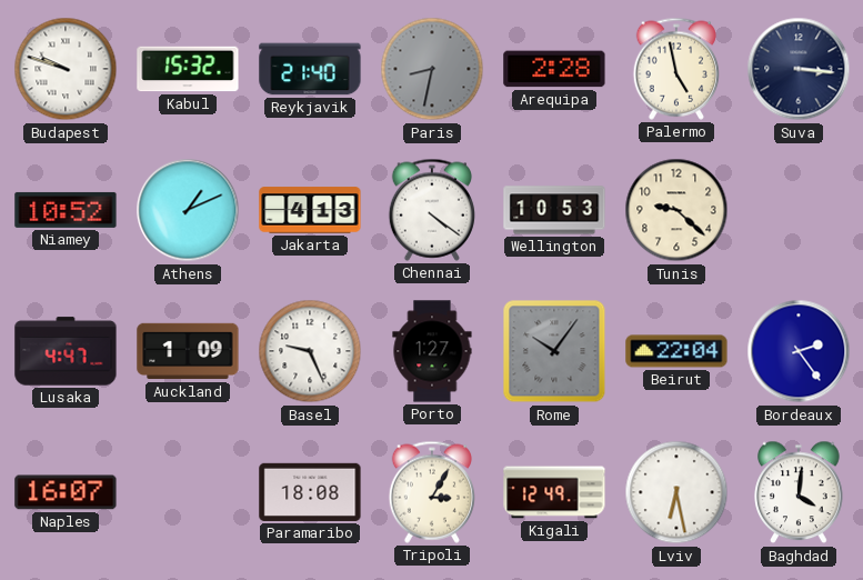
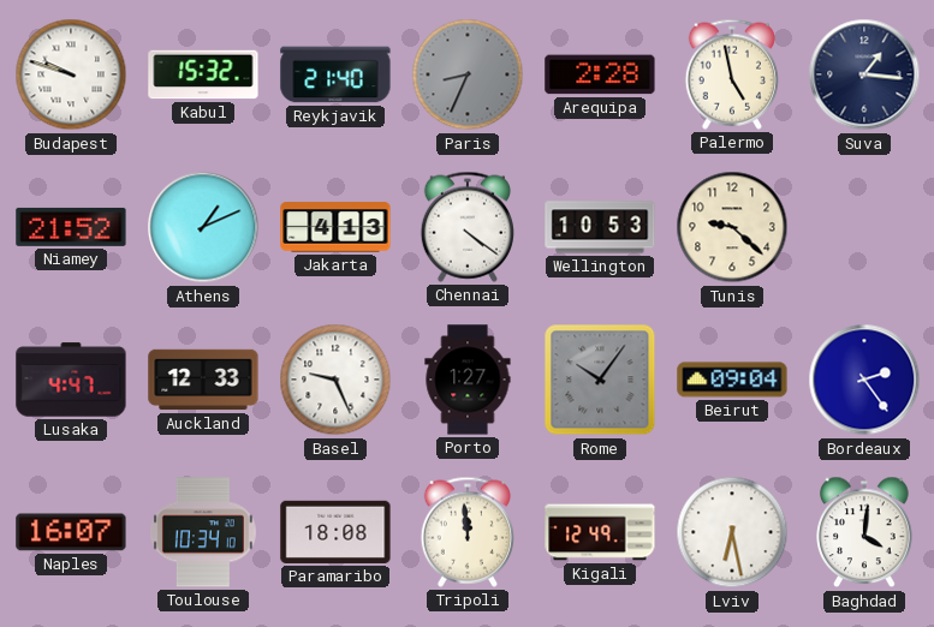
Paris: 8:32 -> 8:34 (468, 74)
Suva: 3:16 -> 1:16 (864, 74)
Niamey: 10:52 -> 21:52 (71, 227)
Auckland: 1:09 -> 12:33 (203, 380)
Beirut: 22:04 -> 09:04 (732, 380)
Toulouse: none -> 10:34 (203, 532)
Tripoli: 3:05 -> 11:59 (466, 532)
